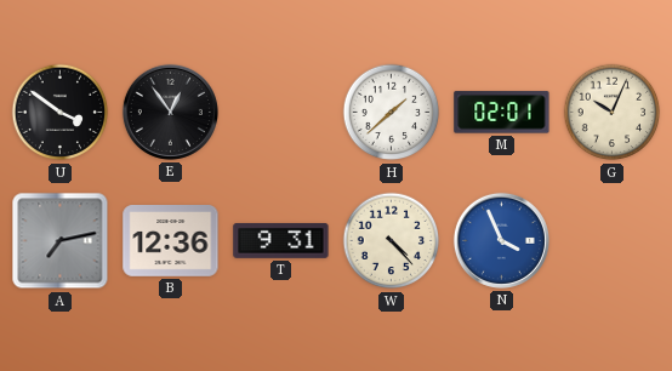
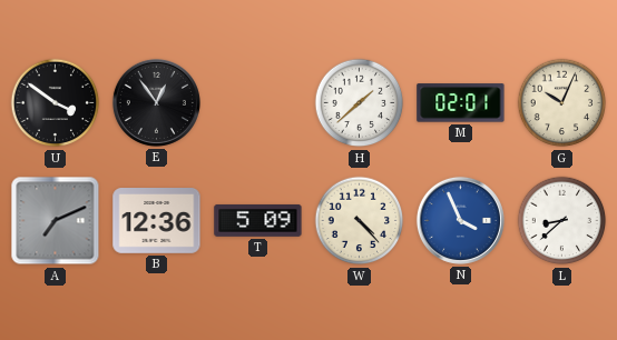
A: 7:13 -> 7:11 (56, 221)
T: 9:31 -> 5:09 (258, 220)
L: none -> 8:38 (562, 221)
